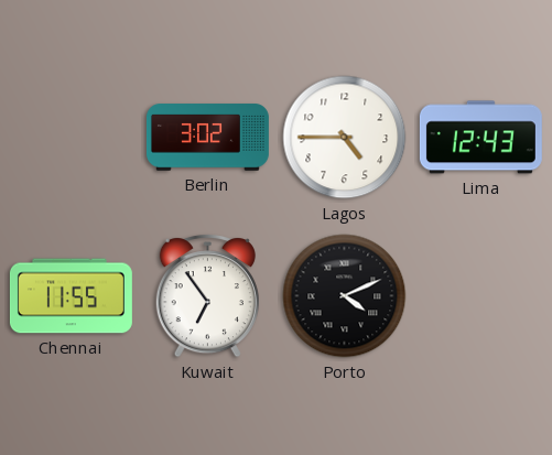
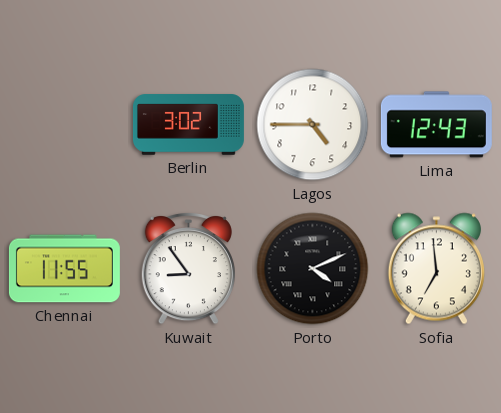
Kuwait: 6:54 -> 8:54 (188, 269)
Sofia: none -> 6:59 (436, 269)
